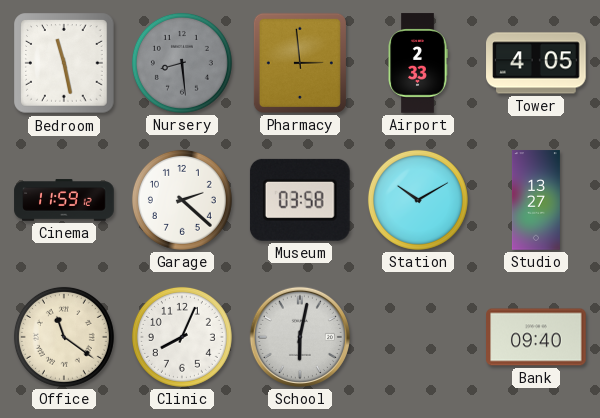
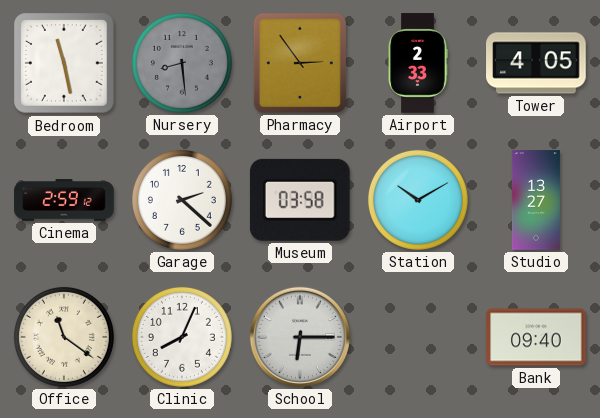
Pharmacy: 2:59 -> 2:54 (300, 63)
Cinema: 11:59 -> 2:59 (64, 200)
School: 6:02 -> 6:15 (300, 337)
